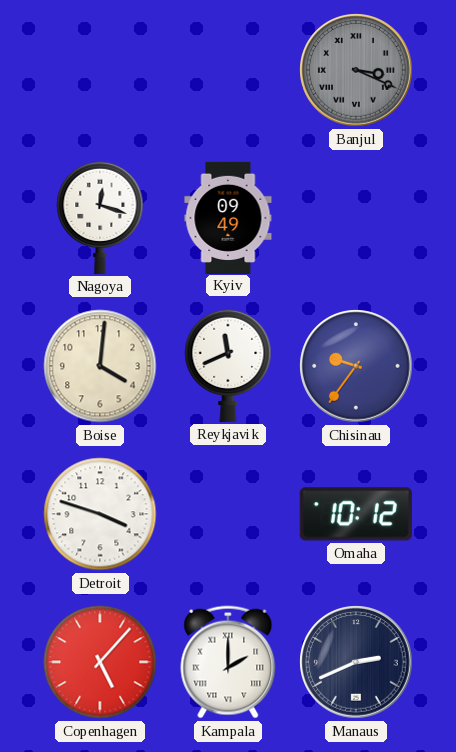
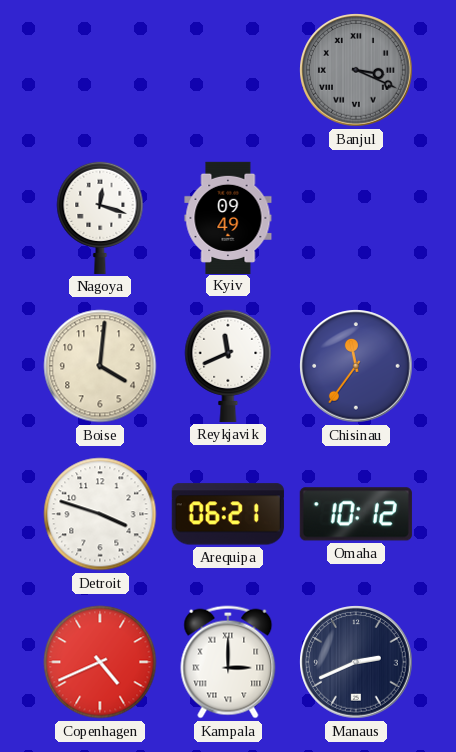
Chisinau: 9:36 -> 11:36 (356, 366)
Arequipa: none -> 06:21 (228, 514)
Copenhagen: 5:07 -> 4:41 (100, 662)
Kampala: 2:00 -> 3:00 (228, 662)
